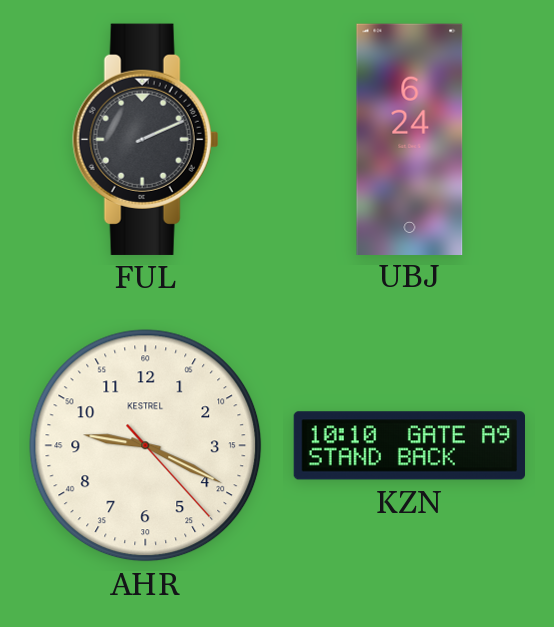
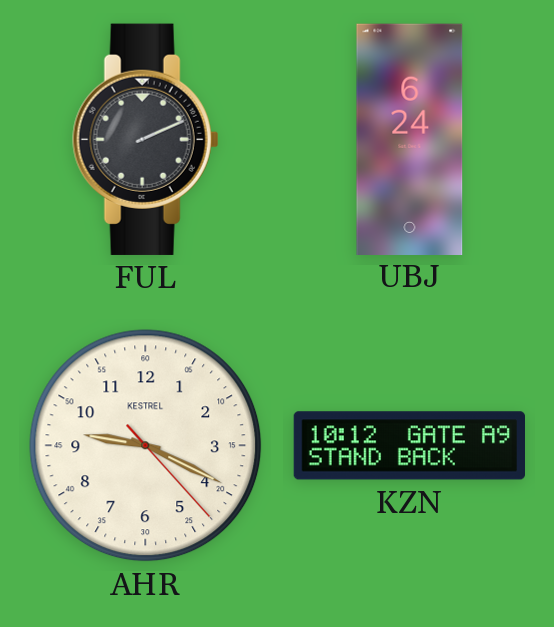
KZN: 10:10 -> 10:12 (409, 446)
